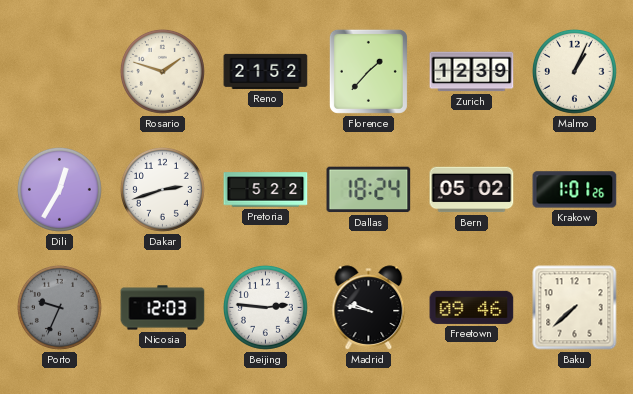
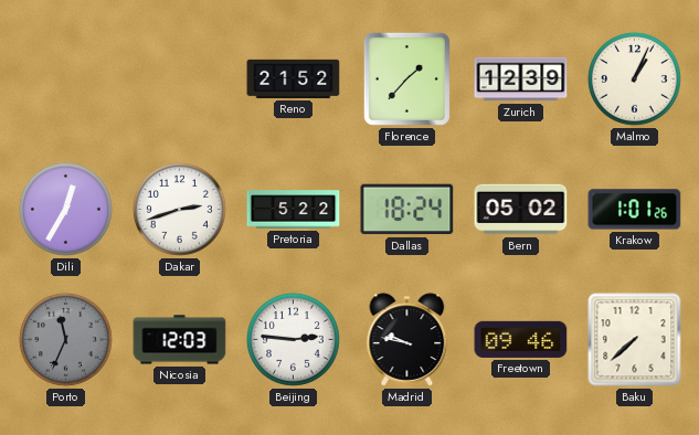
Rosario: 1:48 -> none (162, 71)
Porto: 9:34 -> 11:34 (65, 339)
